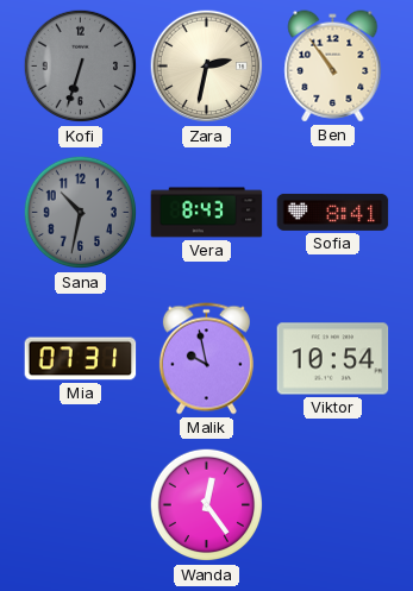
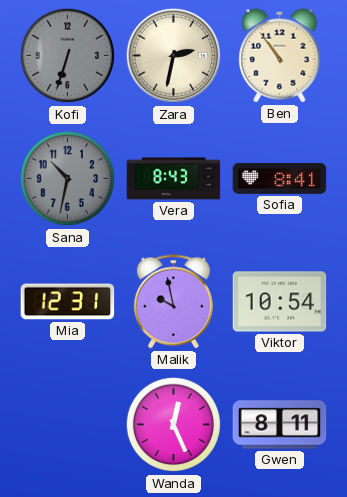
Mia: 07:31 -> 12:31 (68, 302)
Wanda: 12:24 -> 12:26 (174, 425)
Gwen: none -> 8:11 (280, 425)
